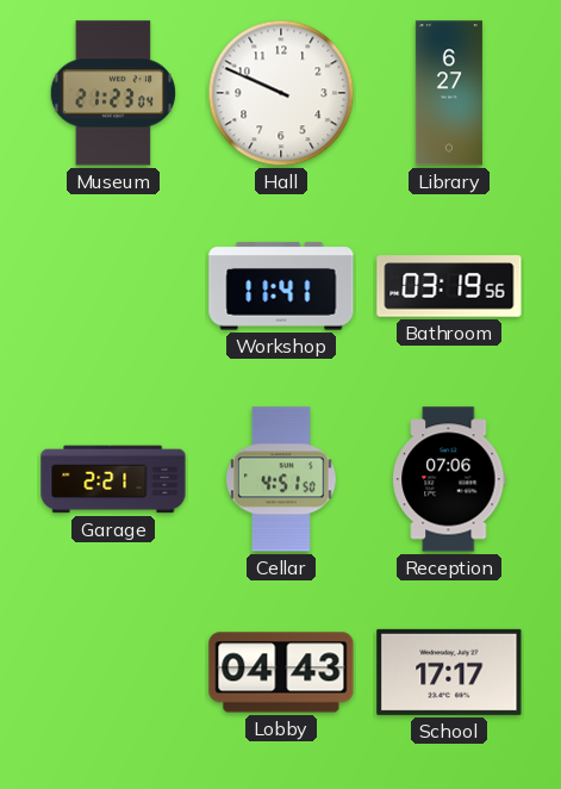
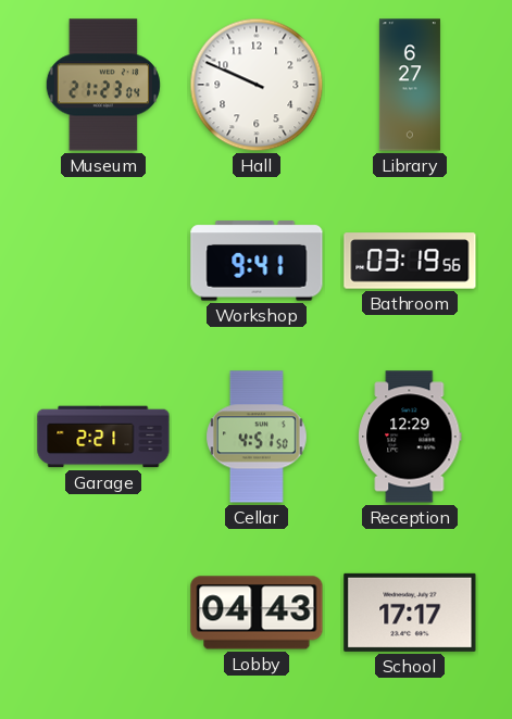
Workshop: 11:41 -> 9:41 (257, 261)
Reception: 07:06 -> 12:29 (410, 437)
